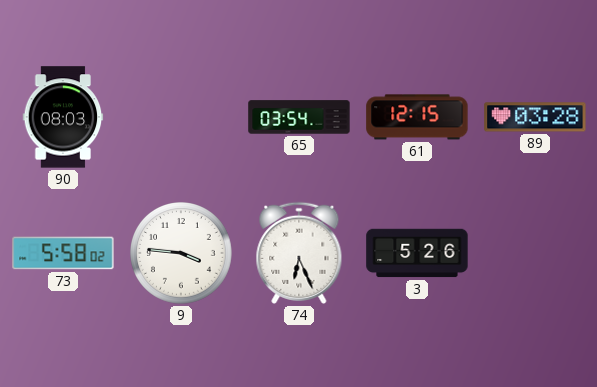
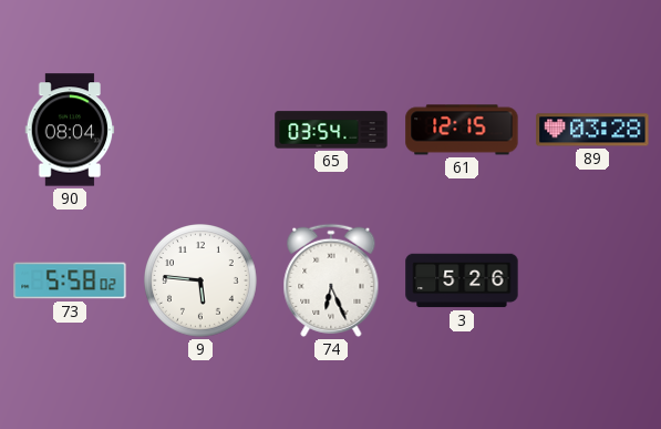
90: 08:03 -> 08:04 (70, 130)
9: 3:46 -> 5:46 (202, 282)
